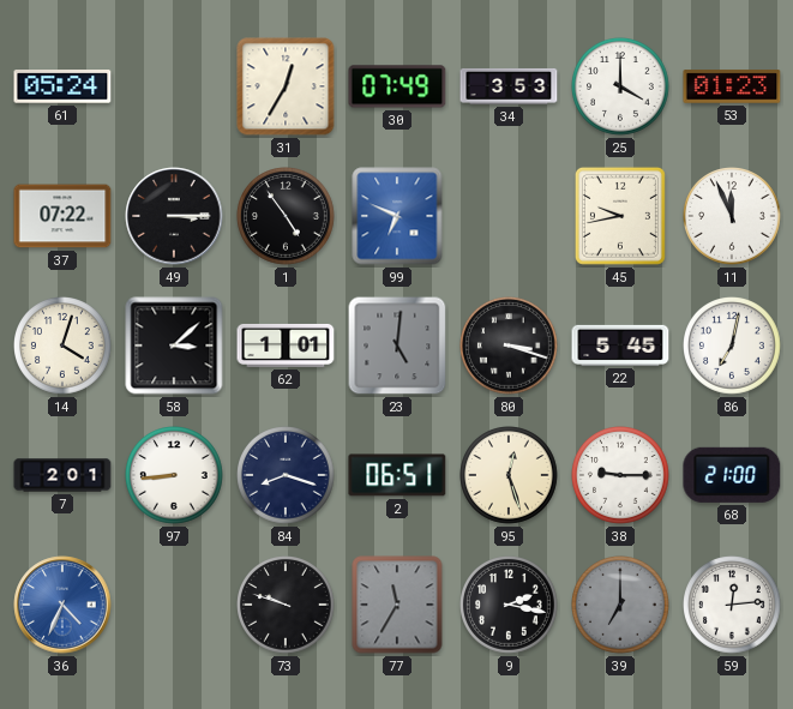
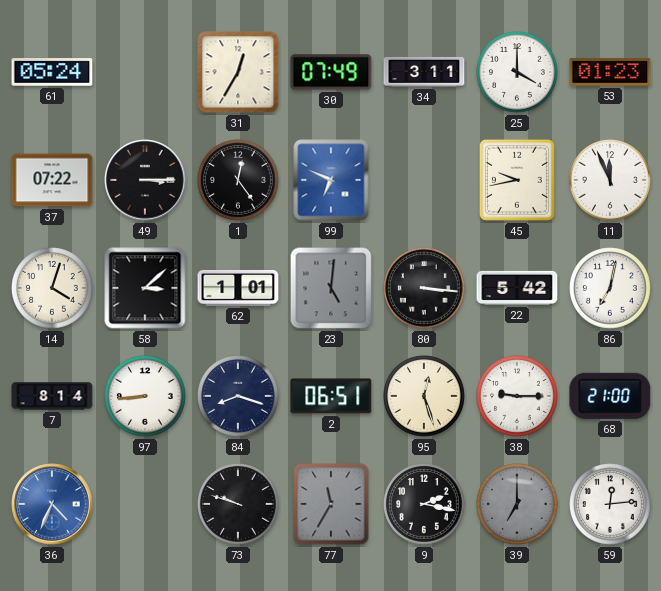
34: 3:53 -> 3:11 (424, 72)
1: 4:54 -> 12:24 (239, 181)
80: 3:18 -> 3:16 (425, 289)
22: 5:45 -> 5:42 (517, 288)
7: 2:01 -> 8:14 (52, 396)
